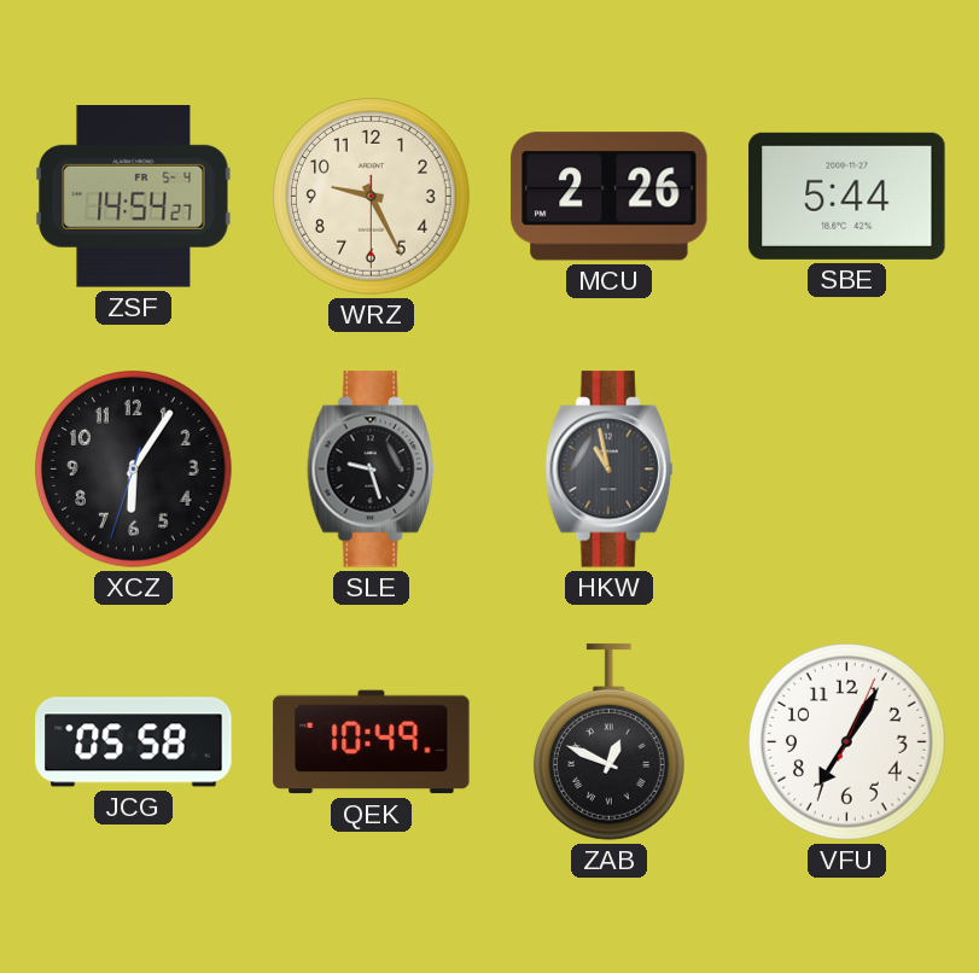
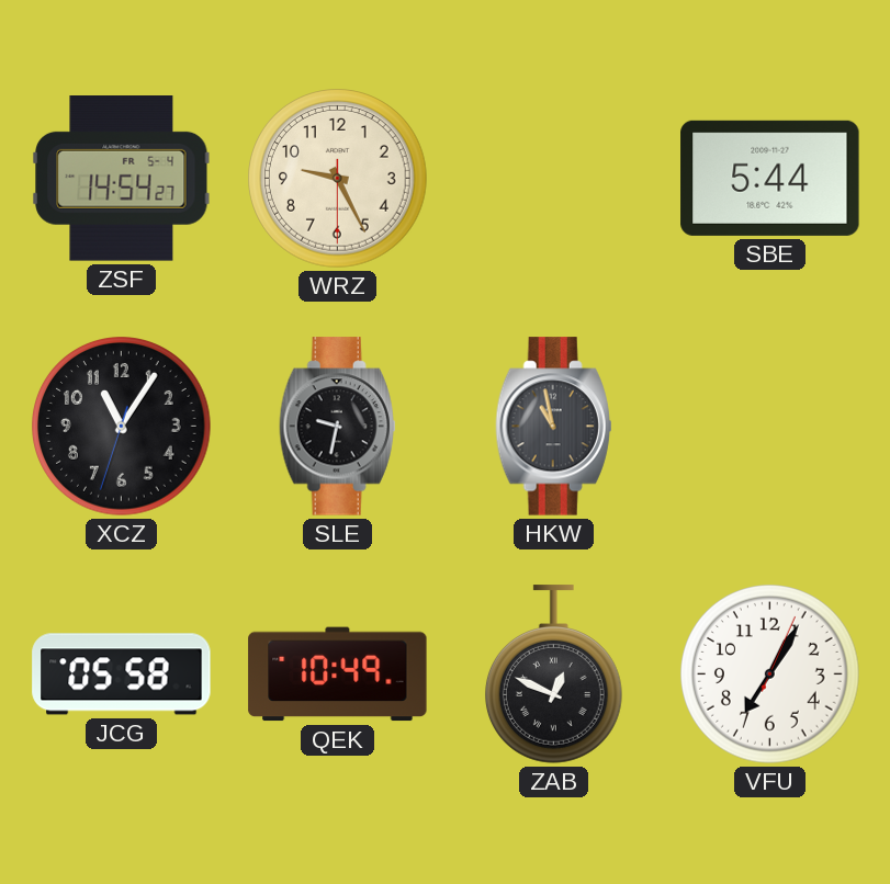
MCU: 2:26 -> none (610, 197)
XCZ: 6:05 -> 11:05 (122, 427)
SLE: 9:27 -> 9:32 (338, 427)
